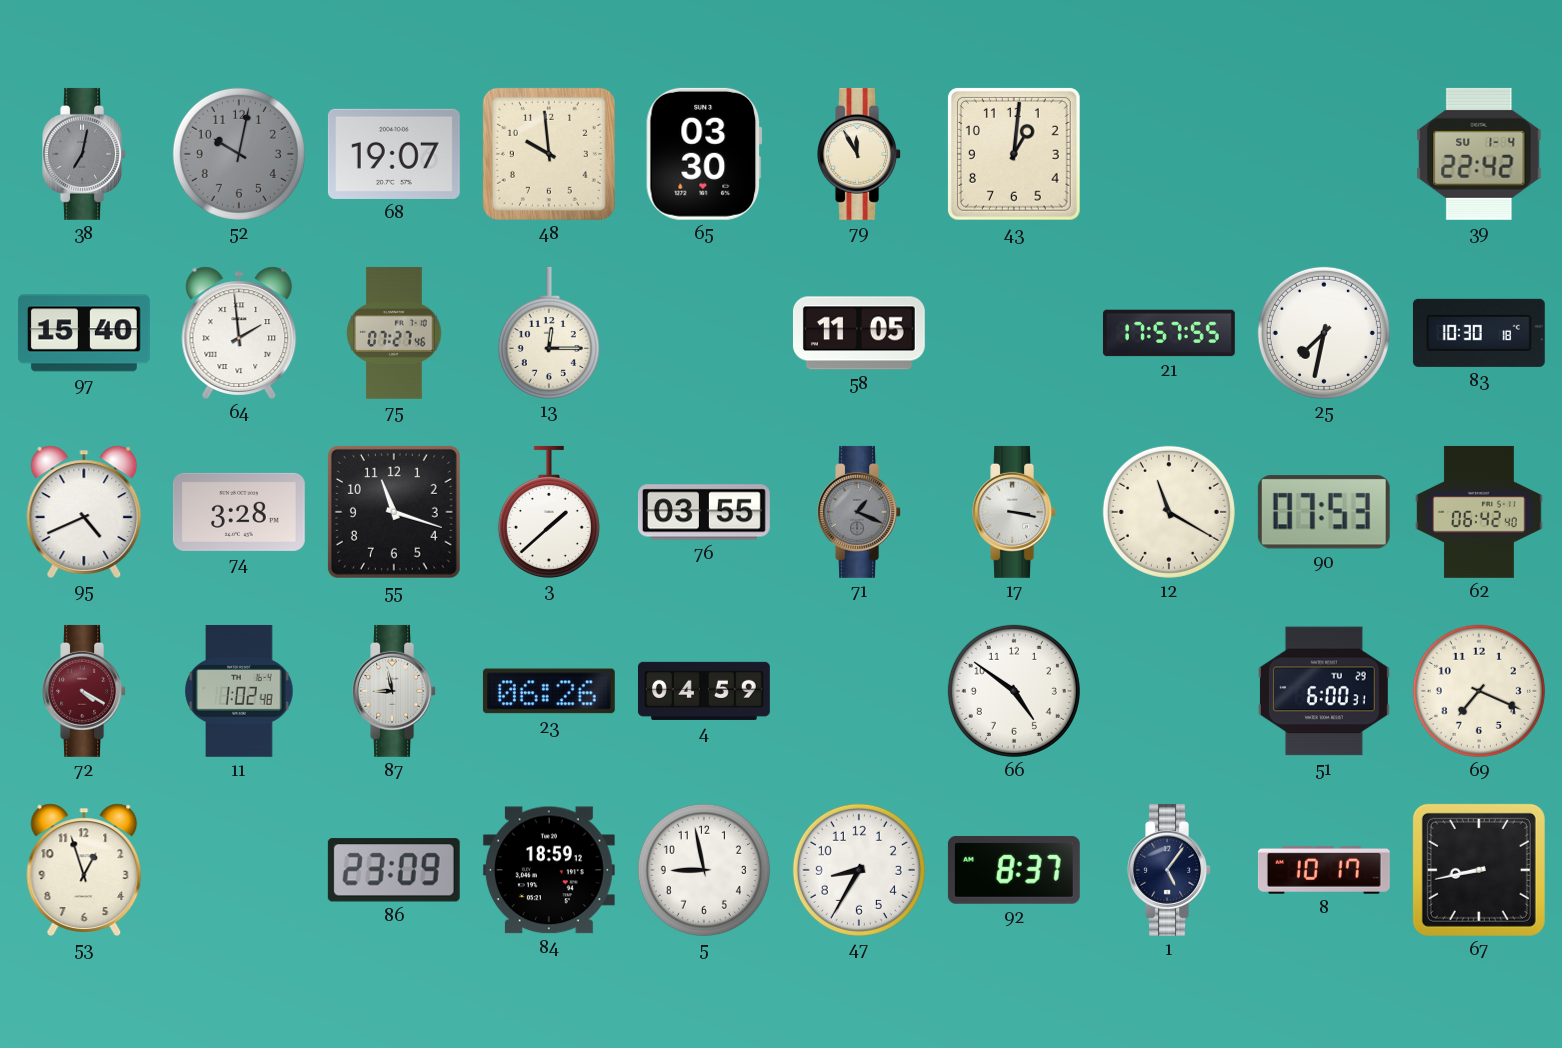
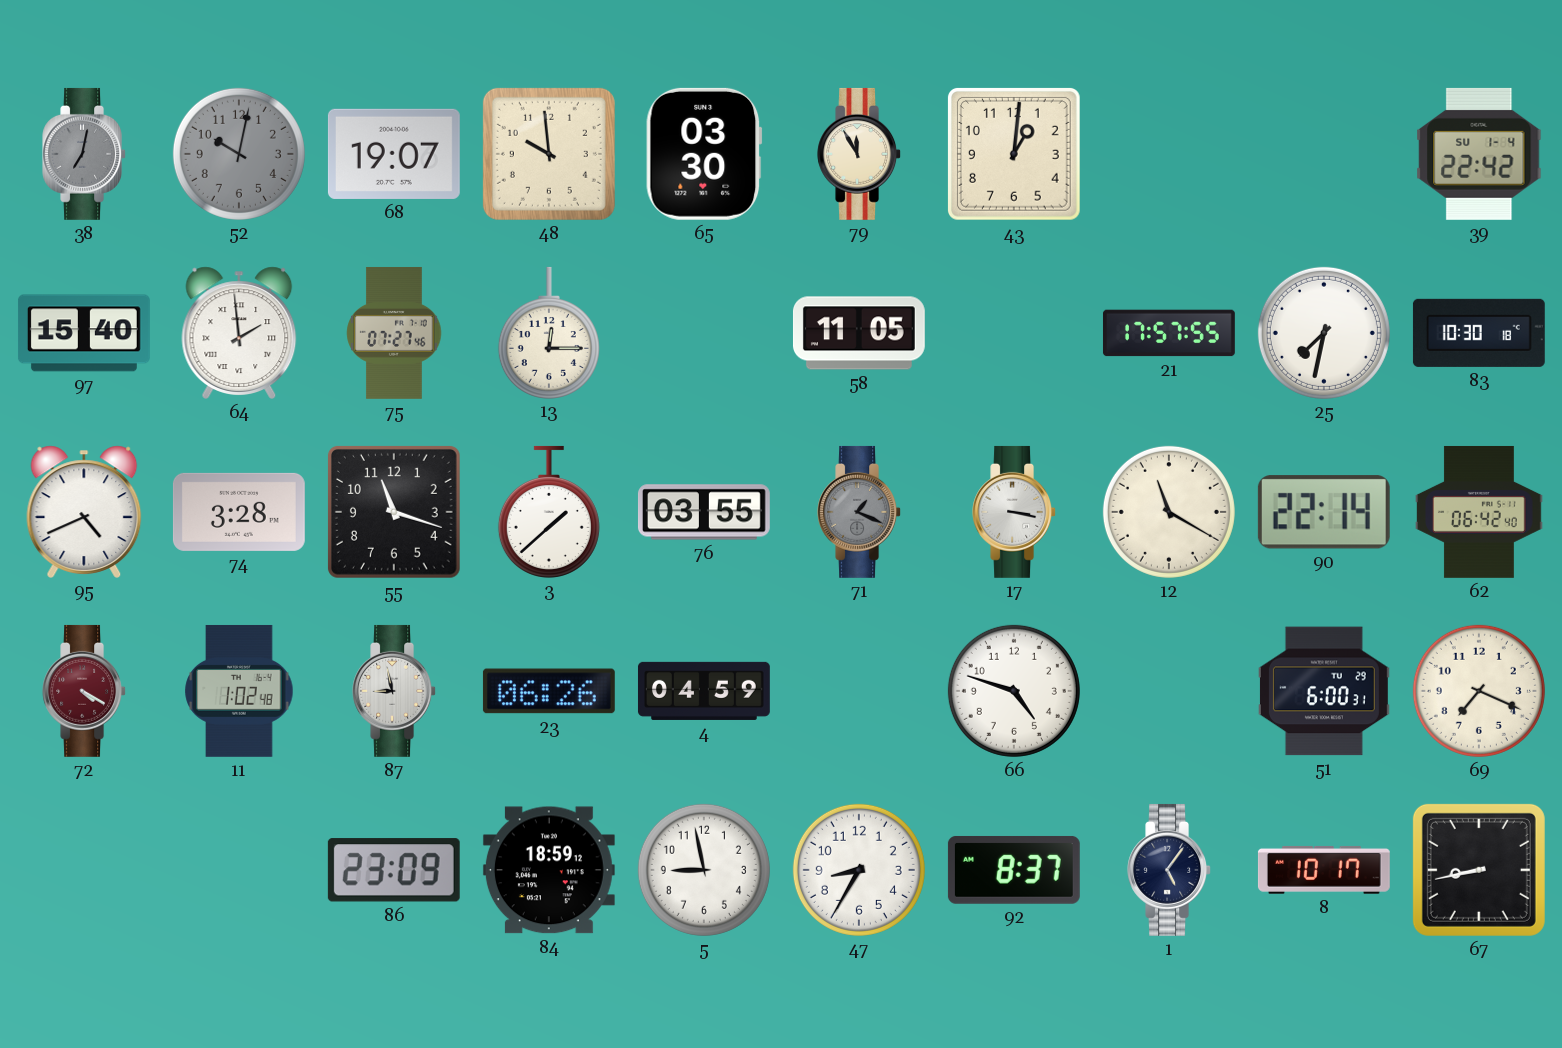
90: 07:53 -> 22:14 (1324, 512)
66: 4:51 -> 4:48 (1014, 691)
53: 12:57 -> none (84, 870)
